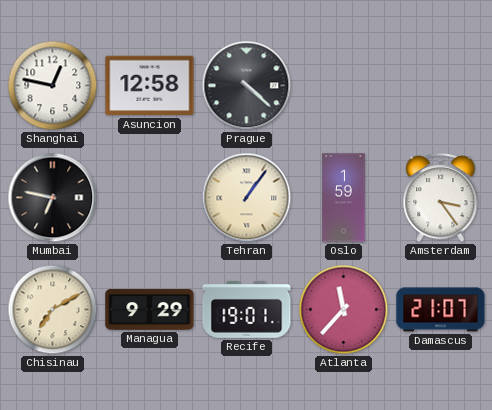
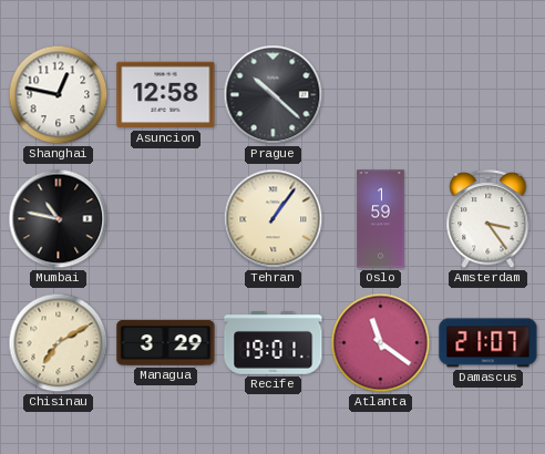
Prague: 4:22 -> 10:22 (274, 95)
Mumbai: 6:47 -> 10:47 (59, 219)
Managua: 9:29 -> 3:29 (166, 343)
Atlanta: 11:37 -> 11:21 (381, 343)
